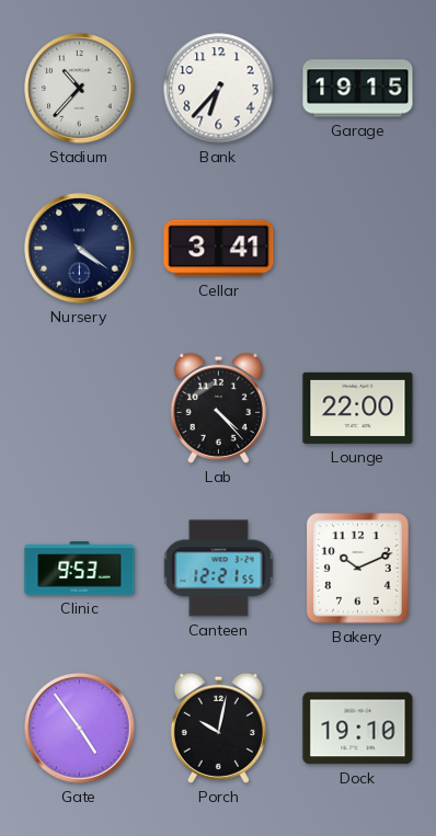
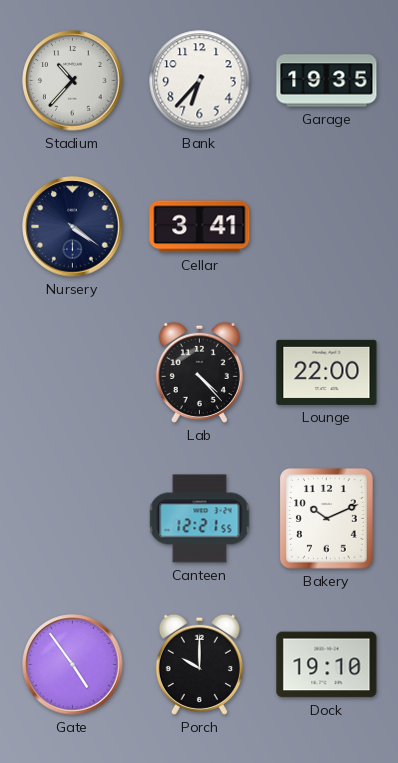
Garage: 19:15 -> 19:35 (327, 81)
Clinic: 9:53 -> none (80, 569)
Porch: 10:02 -> 10:00 (199, 664)
